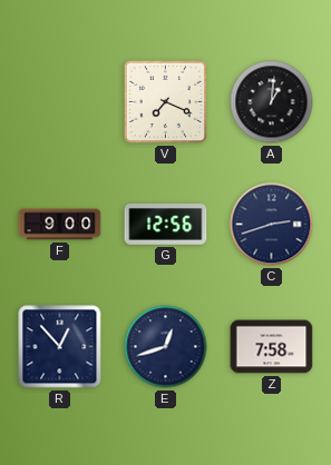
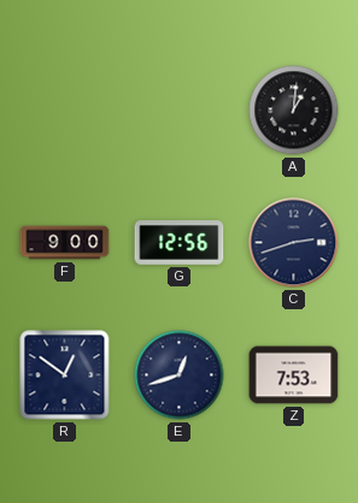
V: 7:19 -> none (165, 101)
R: 12:53 -> 12:51 (65, 375)
Z: 7:58 -> 7:53 (294, 375)
